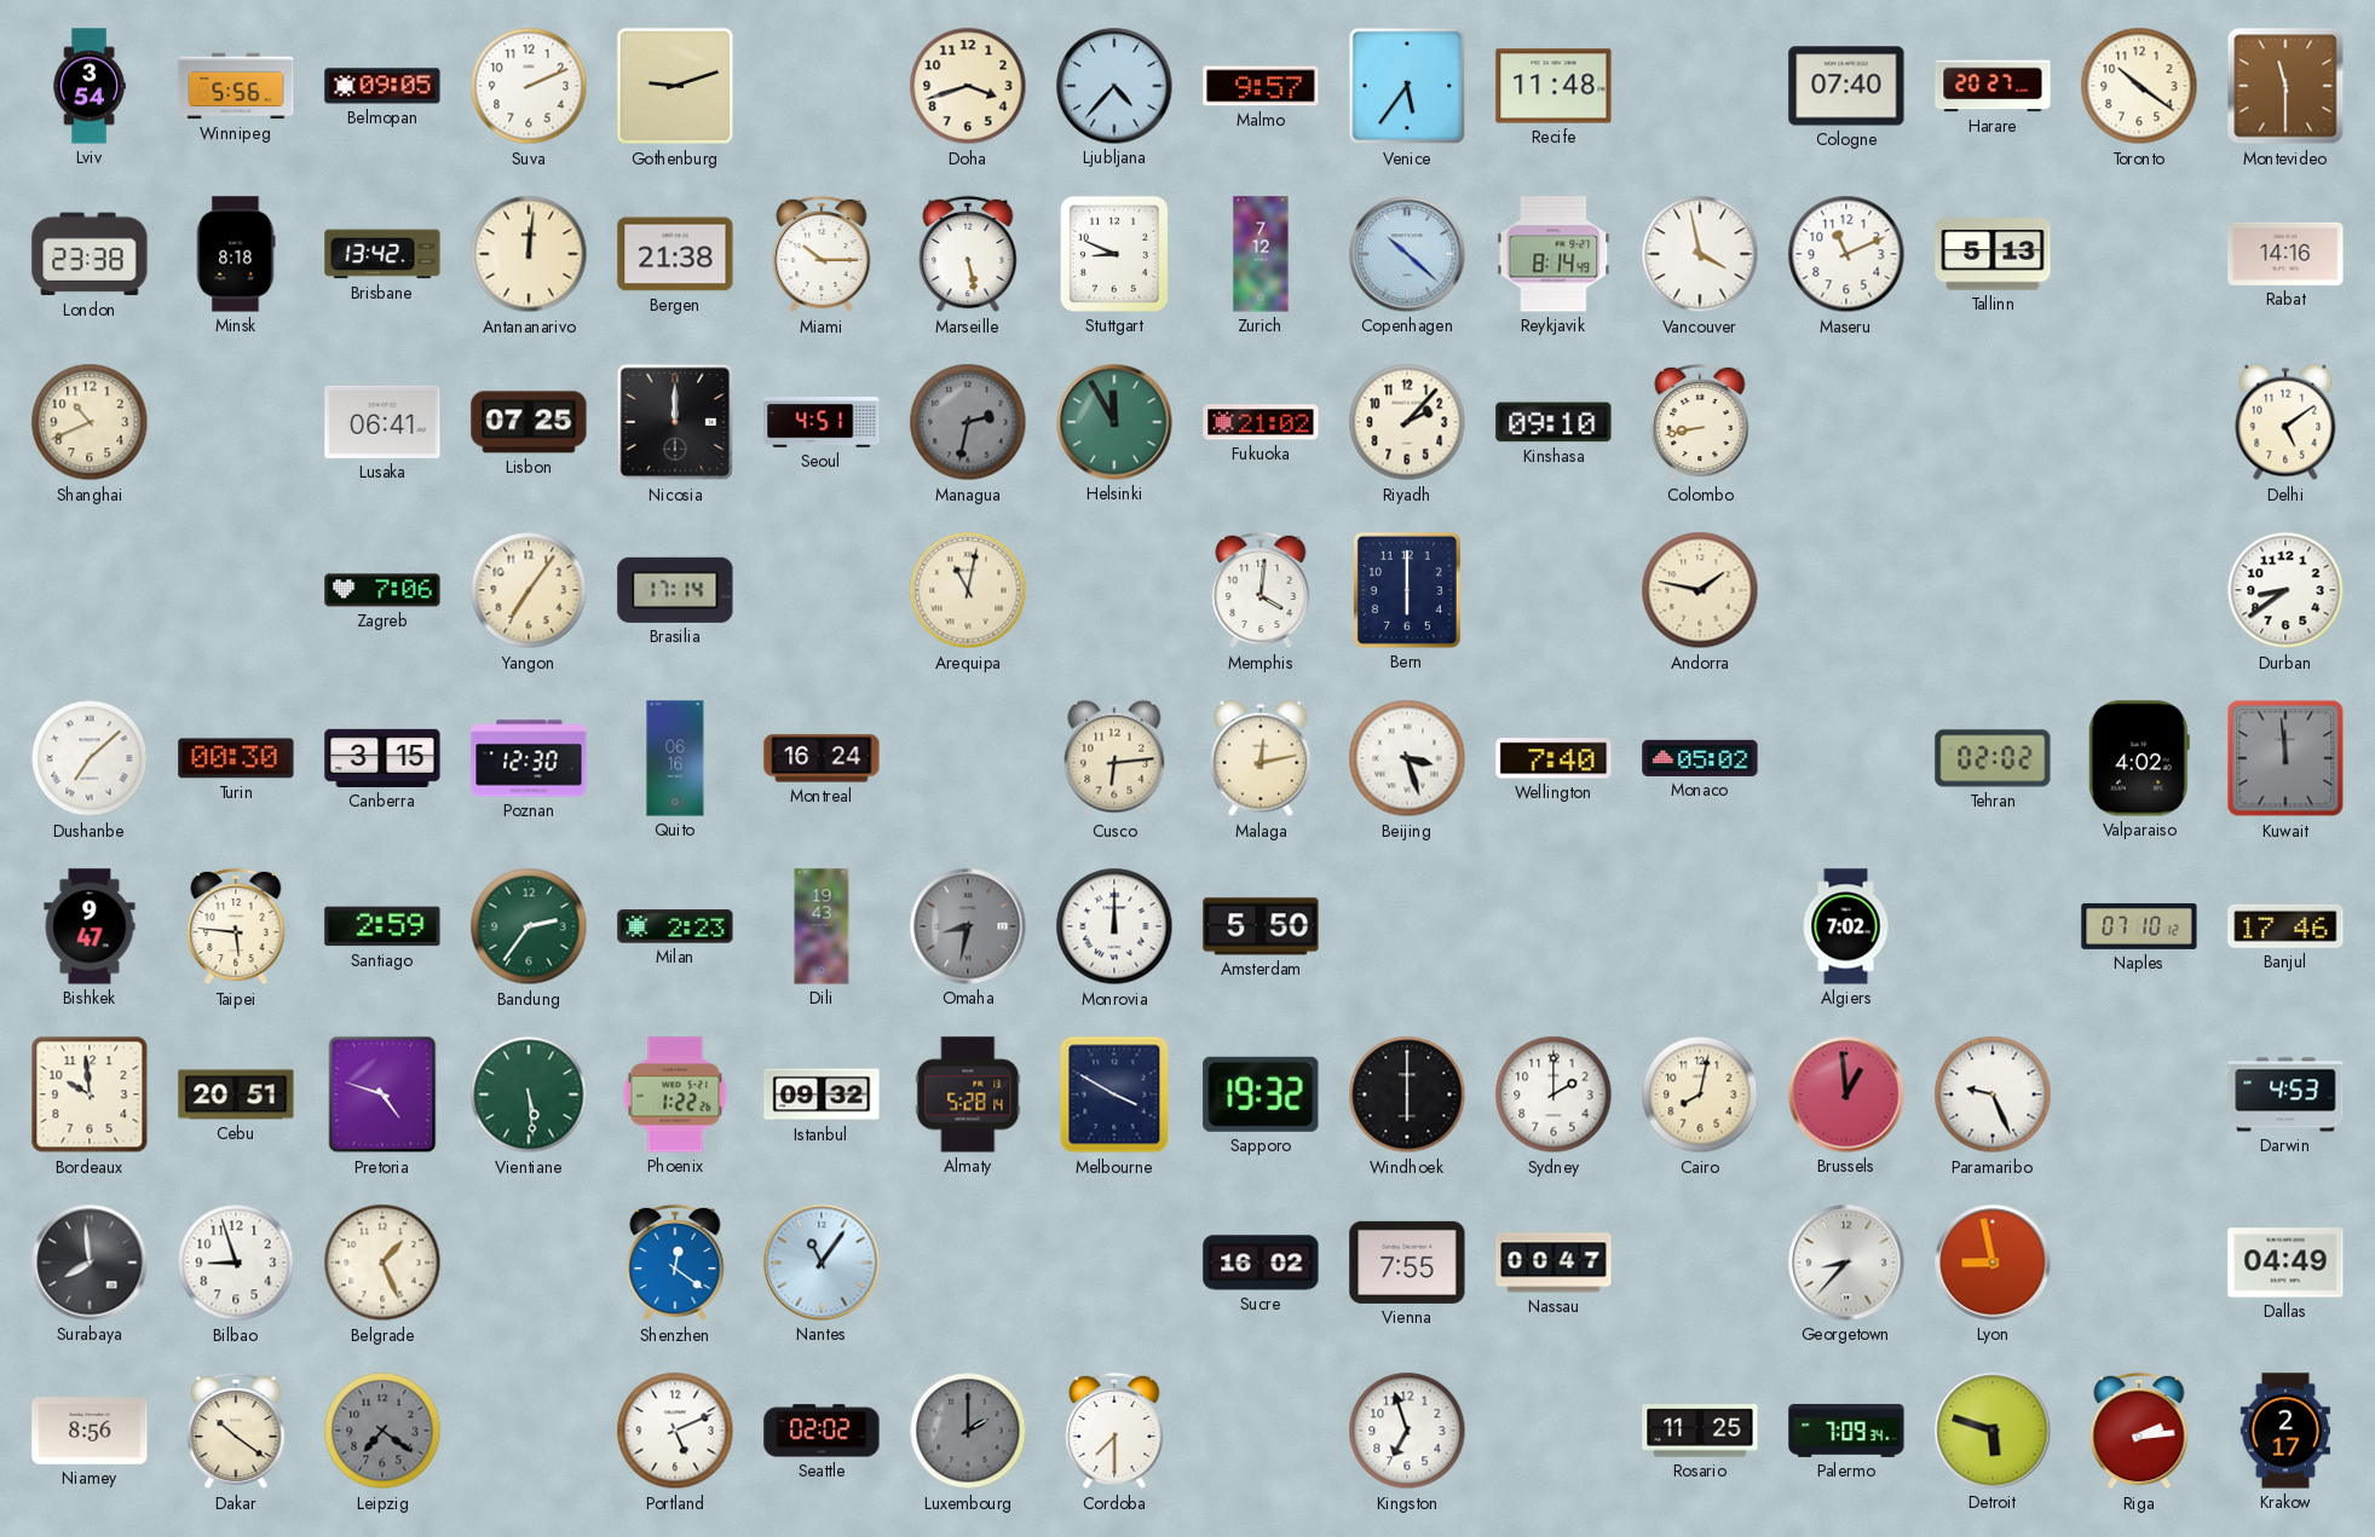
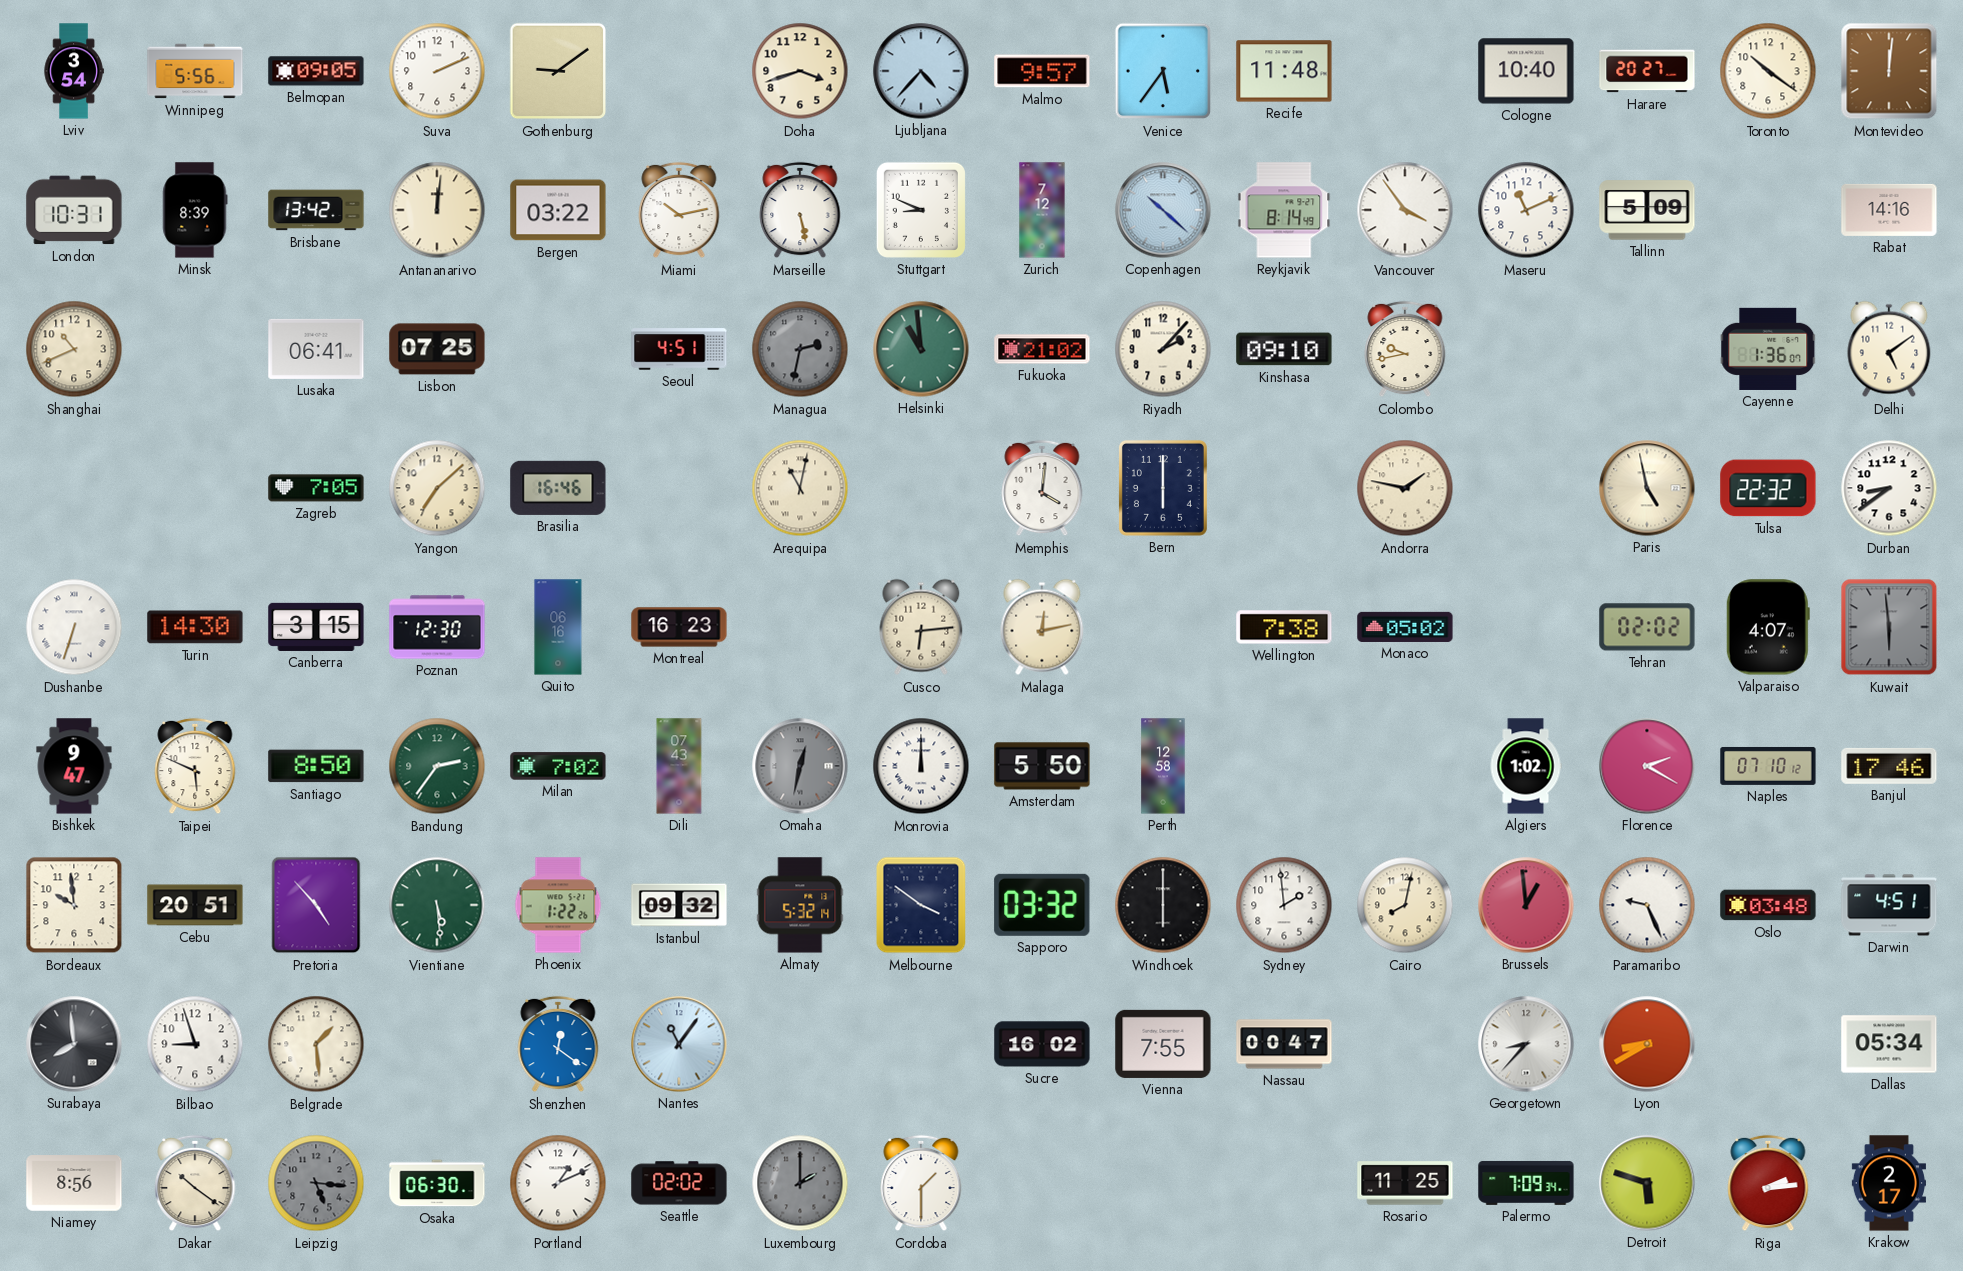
Gothenburg: 9:12 -> 9:09 (558, 71)
Cologne: 07:40 -> 10:40 (1526, 71)
Montevideo: 11:30 -> 12:01 (1889, 71)
London: 23:38 -> 10:31 (74, 210)
Minsk: 8:18 -> 8:39 (195, 210)
Bergen: 21:38 -> 03:22 (558, 210)
Miami: 10:15 -> 10:13 (679, 210)
Vancouver: 3:58 -> 3:54 (1405, 210)
Tallinn: 5:13 -> 5:09 (1647, 210)
Nicosia: 12:00 -> none (675, 422)
Helsinki: 11:55 -> 10:59 (921, 349)
Colombo: 8:43 -> 9:43 (1405, 349)
Cayenne: none -> 1:36 (1768, 349)
Zagreb: 7:06 -> 7:05 (316, 488)
Yangon: 7:06 -> 7:08 (437, 488)
Brasilia: 17:14 -> 16:46 (558, 488)
Paris: none -> 4:58 (1647, 488)
Tulsa: none -> 22:32 (1768, 488)
Dushanbe: 7:08 -> 6:33 (74, 627)
Turin: 00:30 -> 14:30 (195, 627)
Montreal: 16:24 -> 16:23 (679, 627)
Beijing: 3:27 -> none (1407, 758)
Wellington: 7:40 -> 7:38 (1284, 627)
Valparaiso: 4:02 -> 4:07 (1768, 627)
Kuwait: 11:59 -> 5:59 (1889, 627)
Taipei: 5:46 -> 5:49 (195, 766)
Santiago: 2:59 -> 8:50 (316, 766)
Milan: 2:23 -> 7:02 (558, 766)
Dili: 19:43 -> 07:43 (679, 766)
Omaha: 8:32 -> 12:32 (800, 766)
Perth: none -> 12:58 (1163, 766)
Algiers: 7:02 -> 1:02 (1526, 766)
Florence: none -> 2:20 (1647, 766)
Pretoria: 4:48 -> 4:53 (316, 905)
Almaty: 5:28 -> 5:32 (800, 905)
Melbourne: 3:50 -> 3:51 (921, 905)
Sapporo: 19:32 -> 03:32 (1042, 905)
Sydney: 2:00 -> 1:59 (1284, 905)
Oslo: none -> 03:48 (1768, 905)
Darwin: 4:53 -> 4:51 (1889, 905)
Belgrade: 1:26 -> 1:29 (316, 1044)
Lyon: 8:58 -> 8:40 (1647, 1044)
Dallas: 04:49 -> 05:34 (1889, 1044)
Leipzig: 7:21 -> 5:16 (316, 1183)
Osaka: none -> 06:30 (437, 1183)
Portland: 5:11 -> 1:11 (558, 1183)
Cordoba: 7:30 -> 1:30 (921, 1183)
Kingston: 6:57 -> none (1407, 1431)
